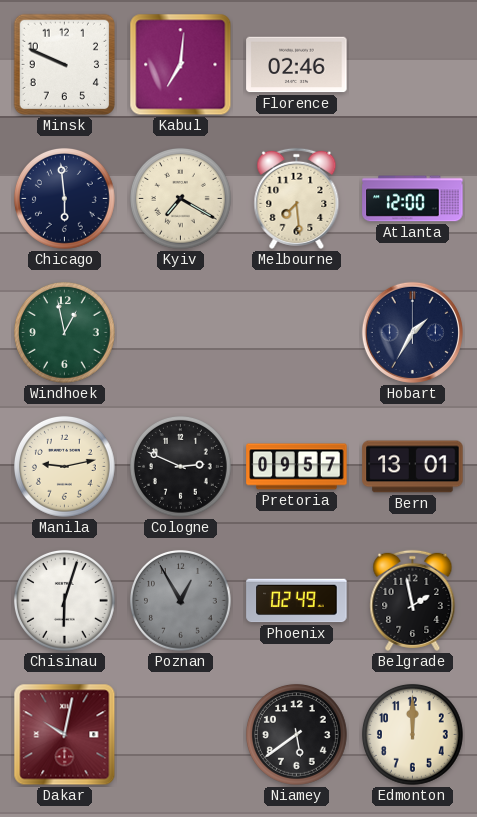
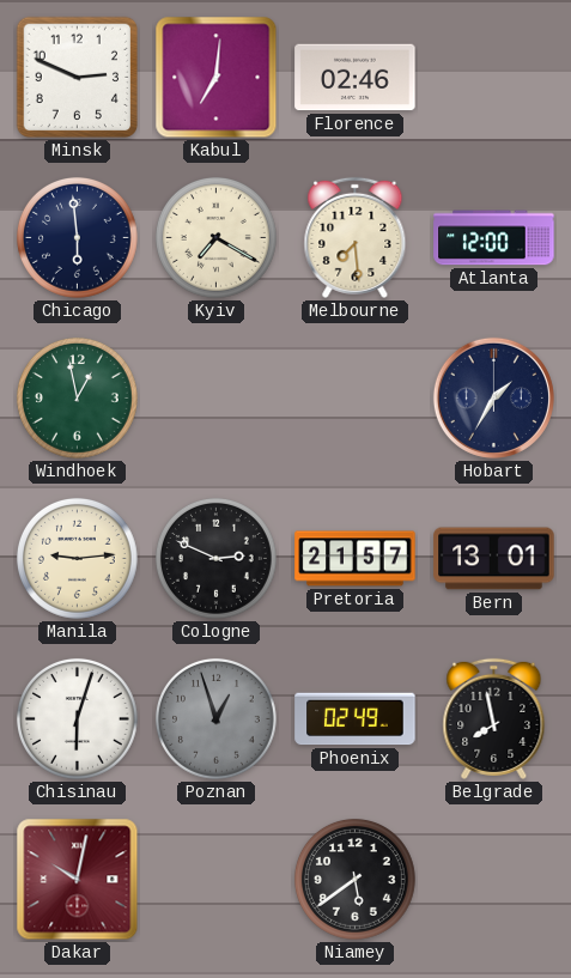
Minsk: 9:49 -> 2:49 (78, 78)
Manila: 9:13 -> 9:14 (77, 558)
Pretoria: 09:57 -> 21:57 (356, 559)
Poznan: 12:55 -> 12:57 (215, 718)
Belgrade: 1:58 -> 7:58 (494, 718)
Edmonton: 12:00 -> none (412, 734)
